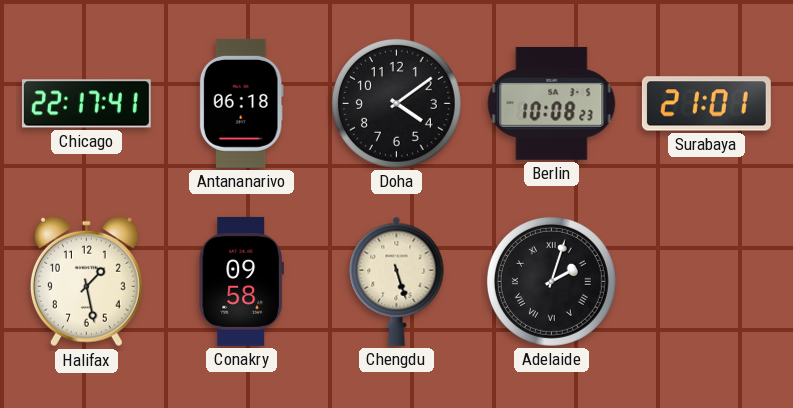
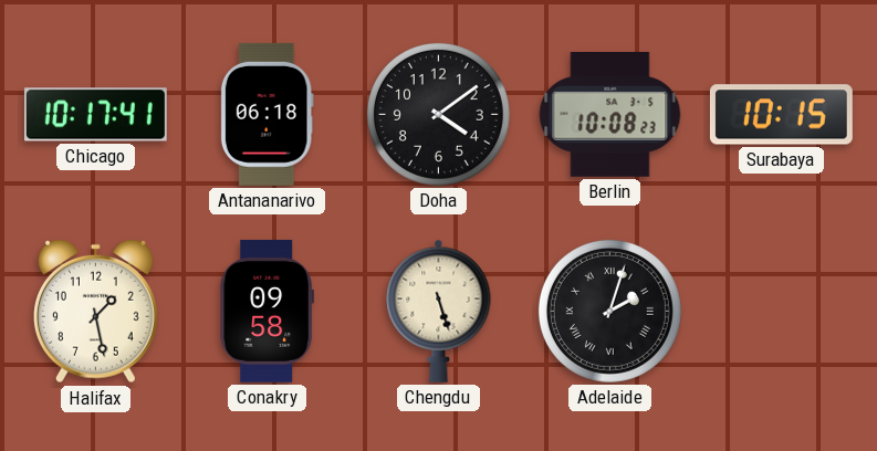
Chicago: 22:17 -> 10:17 (95, 115)
Surabaya: 21:01 -> 10:15 (781, 115)
